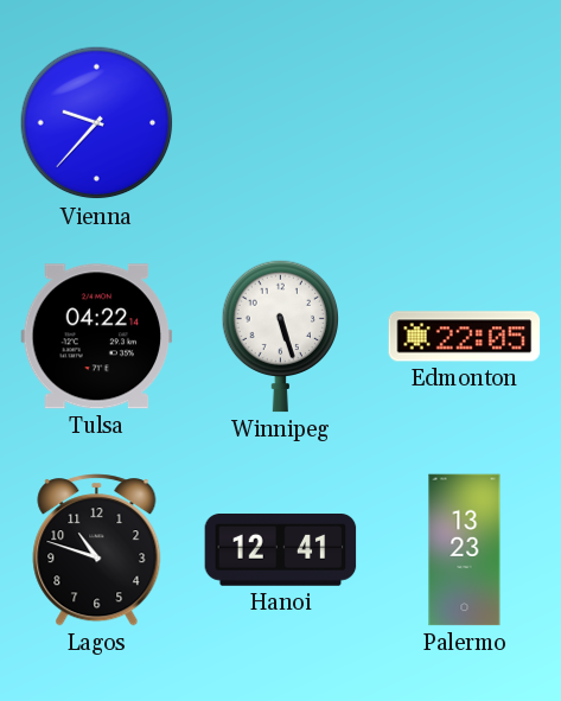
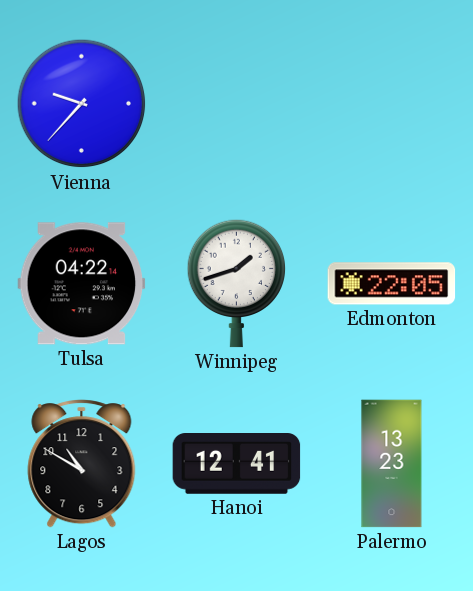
Winnipeg: 5:27 -> 1:42 (236, 283)
Lagos: 10:48 -> 10:50 (82, 464)
